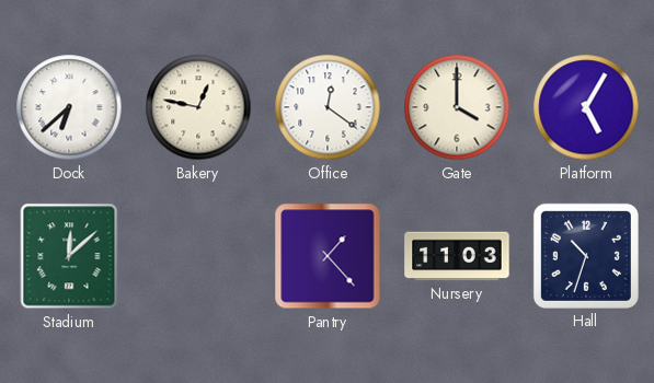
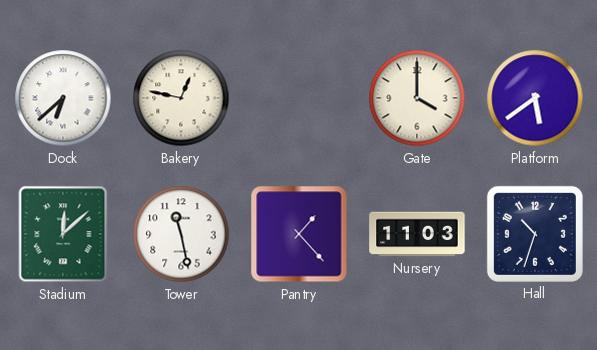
Office: 12:21 -> none (328, 107)
Platform: 5:05 -> 5:39 (535, 98)
Tower: none -> 11:28 (181, 234)
